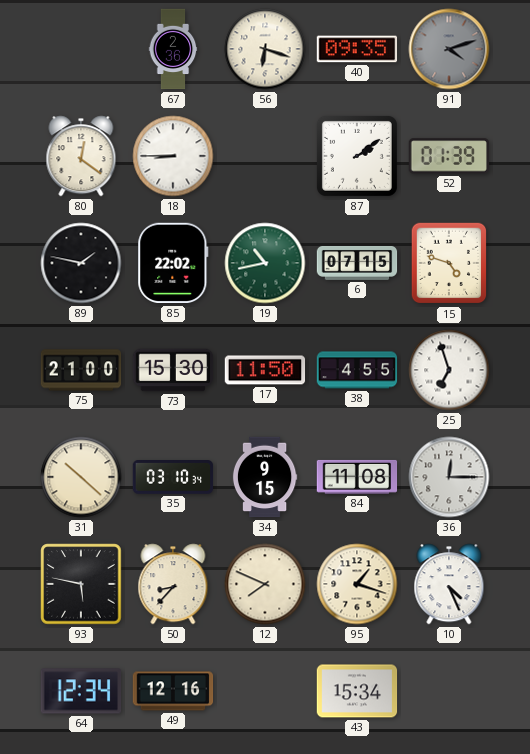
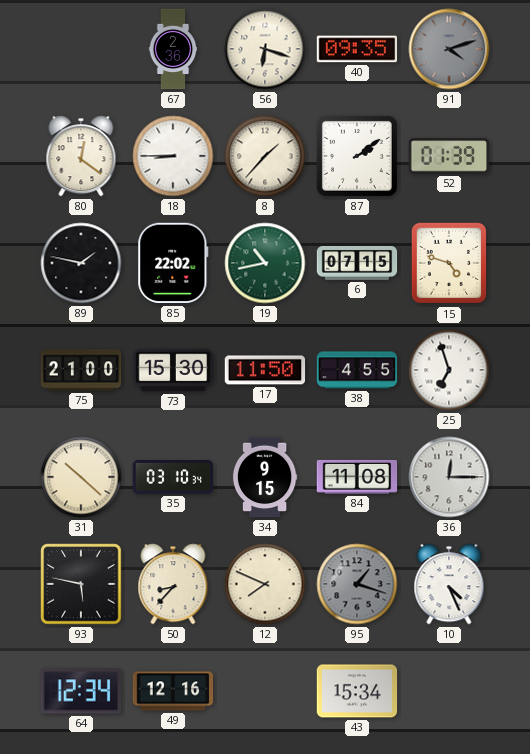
8: none -> 1:37 (265, 156)
95 dial: cream -> grey (357, 584)
